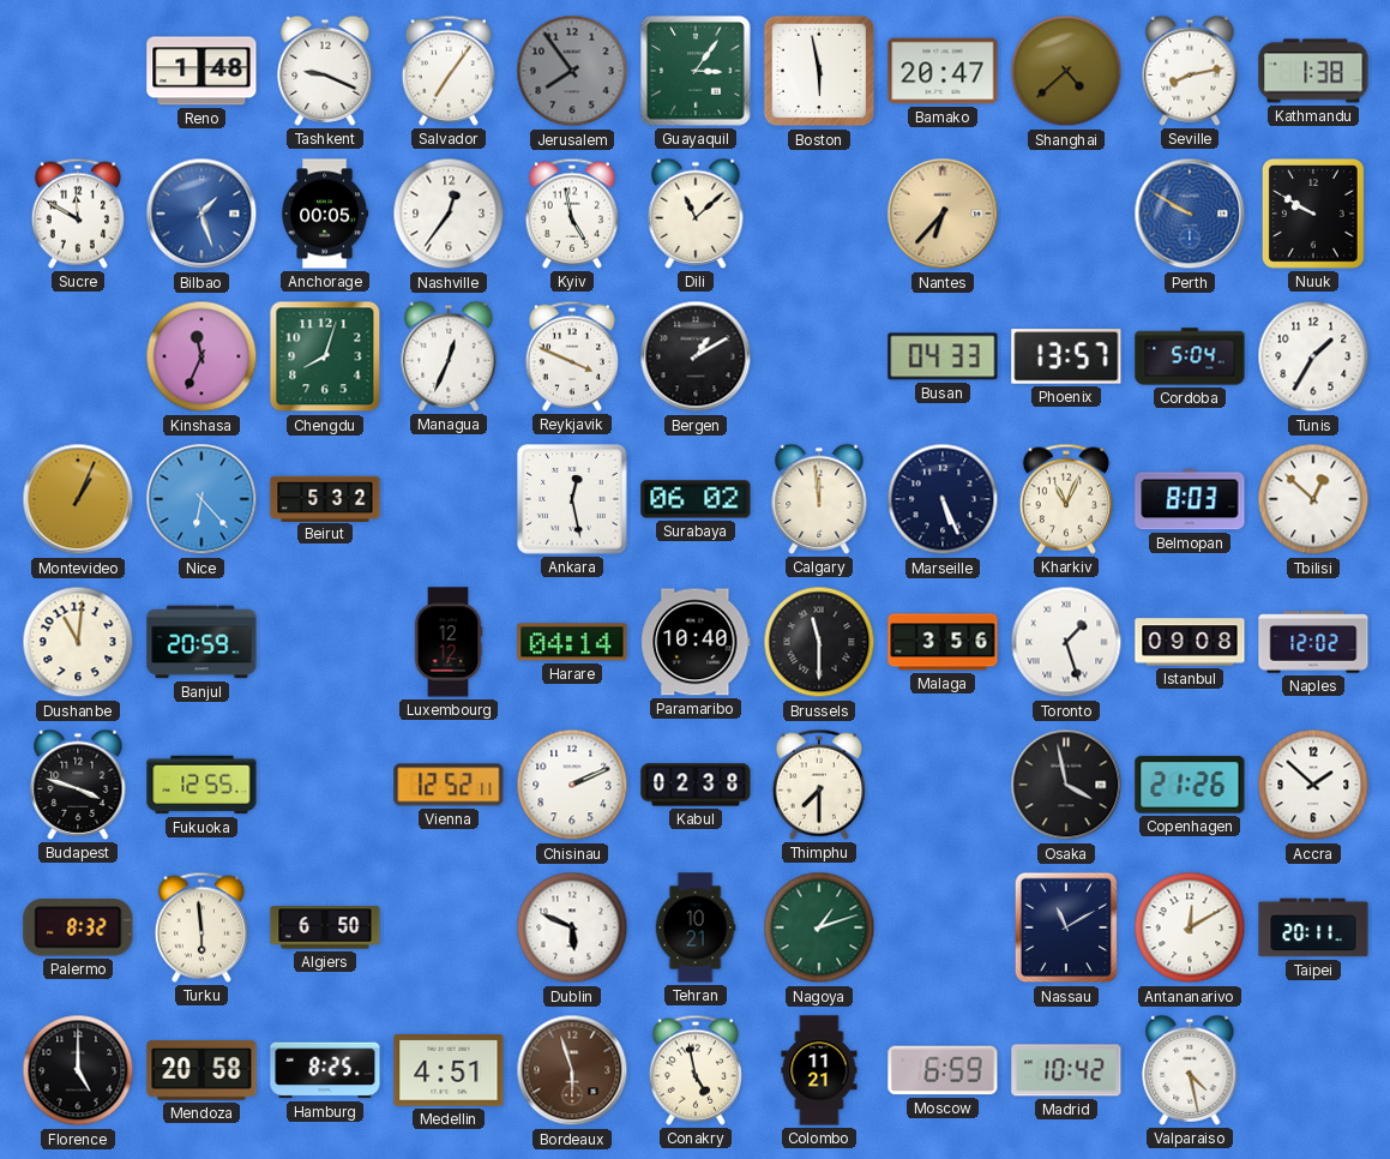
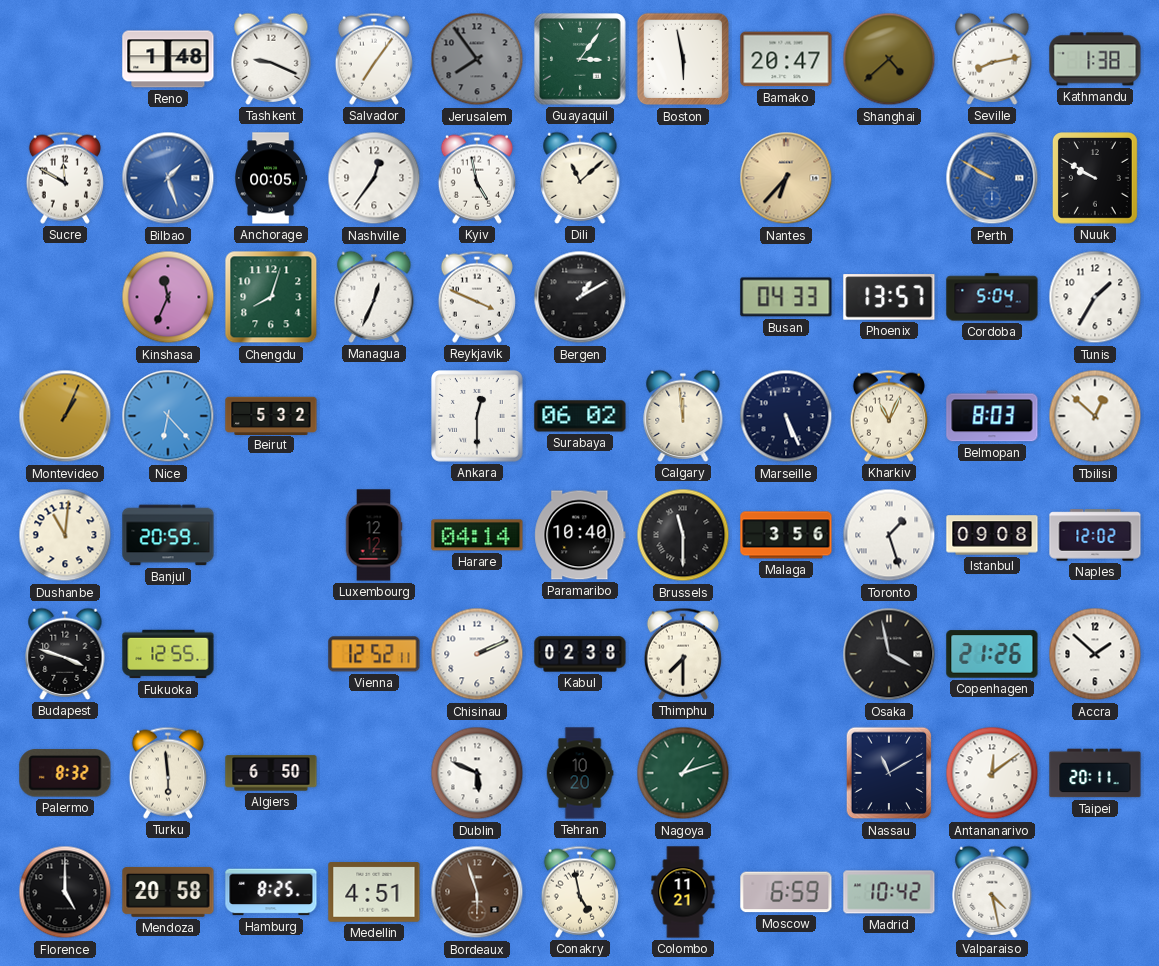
Ankara: 12:28 -> 12:30 (478, 417)
Tehran: 10:21 -> 10:20 (580, 773)
Antananarivo: 12:10 -> 12:09 (992, 773)
